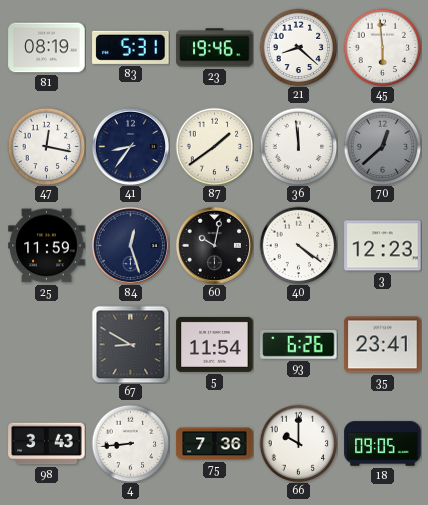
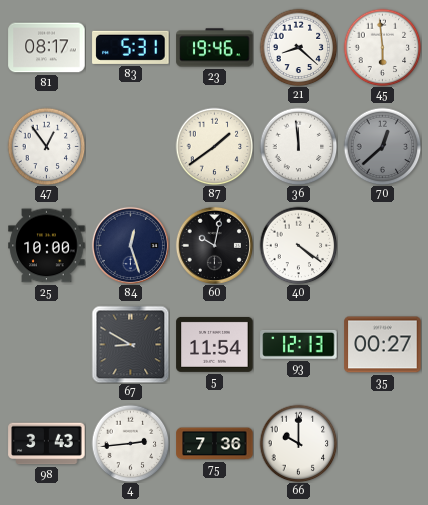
81: 08:19 -> 08:17 (47, 48)
47: 12:17 -> 12:54 (46, 146)
41: 8:36 -> none (130, 146)
25: 11:59 -> 10:00 (47, 246)
3: 12:23 -> none (383, 246)
93: 6:26 -> 12:13 (299, 344)
35: 23:41 -> 00:27 (383, 345)
4: 8:44 -> 2:44 (130, 443)
18: 09:05 -> none (383, 444)
